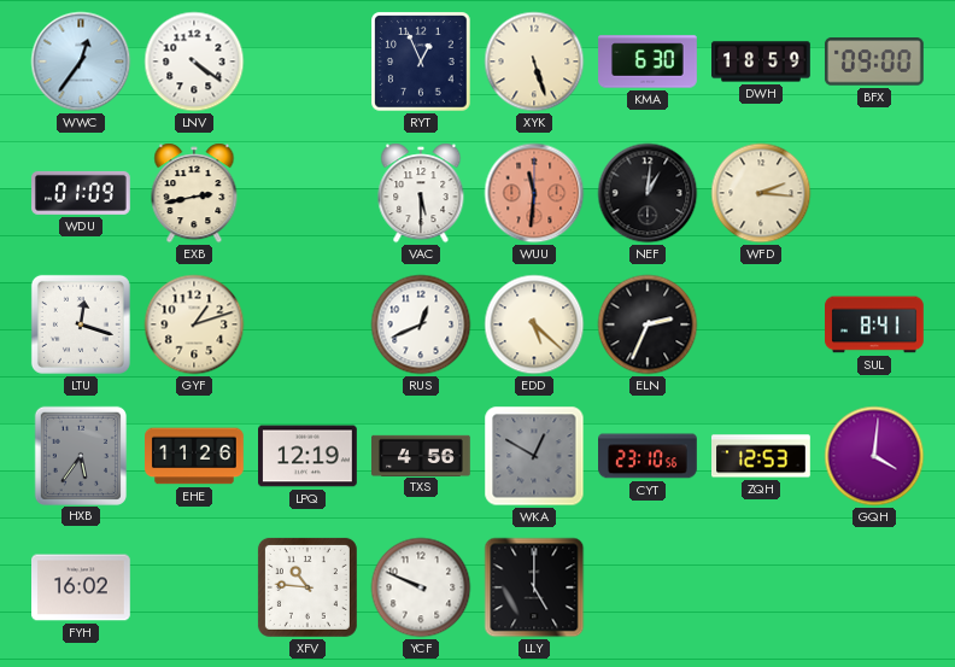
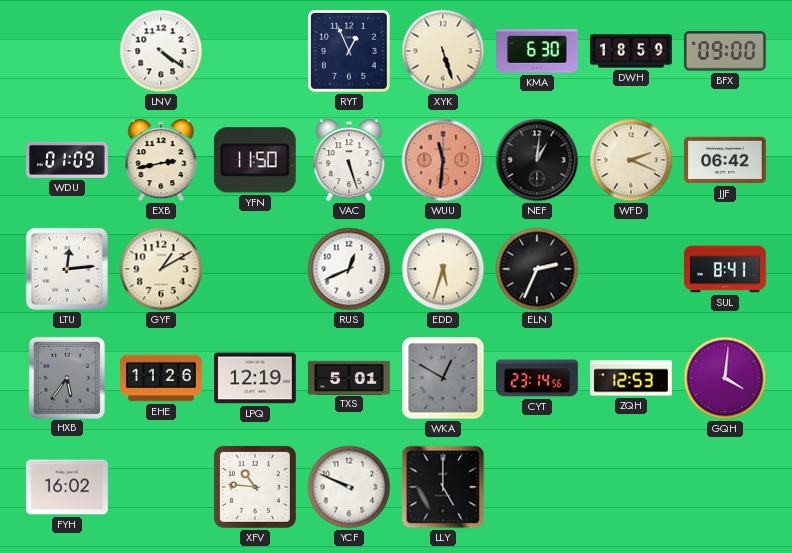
WWC: 12:36 -> none (81, 62)
YFN: none -> 11:50 (255, 160)
VAC: 5:30 -> 5:27 (349, 160)
WFD: 2:16 -> 2:19 (631, 160)
JJF: none -> 06:42 (726, 160)
LTU: 12:18 -> 12:14 (67, 269)
GYF: 1:12 -> 1:10 (161, 269)
EDD: 5:22 -> 5:33 (443, 269)
TXS: 4:56 -> 5:01 (350, 377)
CYT: 23:10 -> 23:14 (538, 378)
